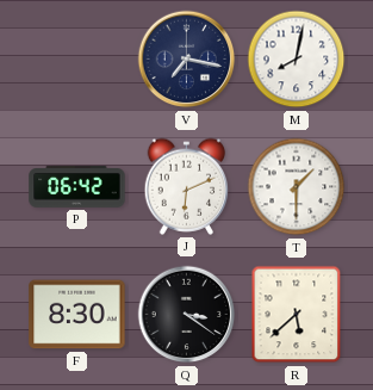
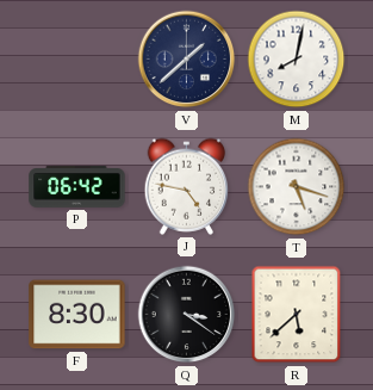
V: 7:17 -> 1:38 (187, 60)
J: 6:11 -> 4:47 (187, 186)
T: 1:30 -> 5:18 (297, 187)
